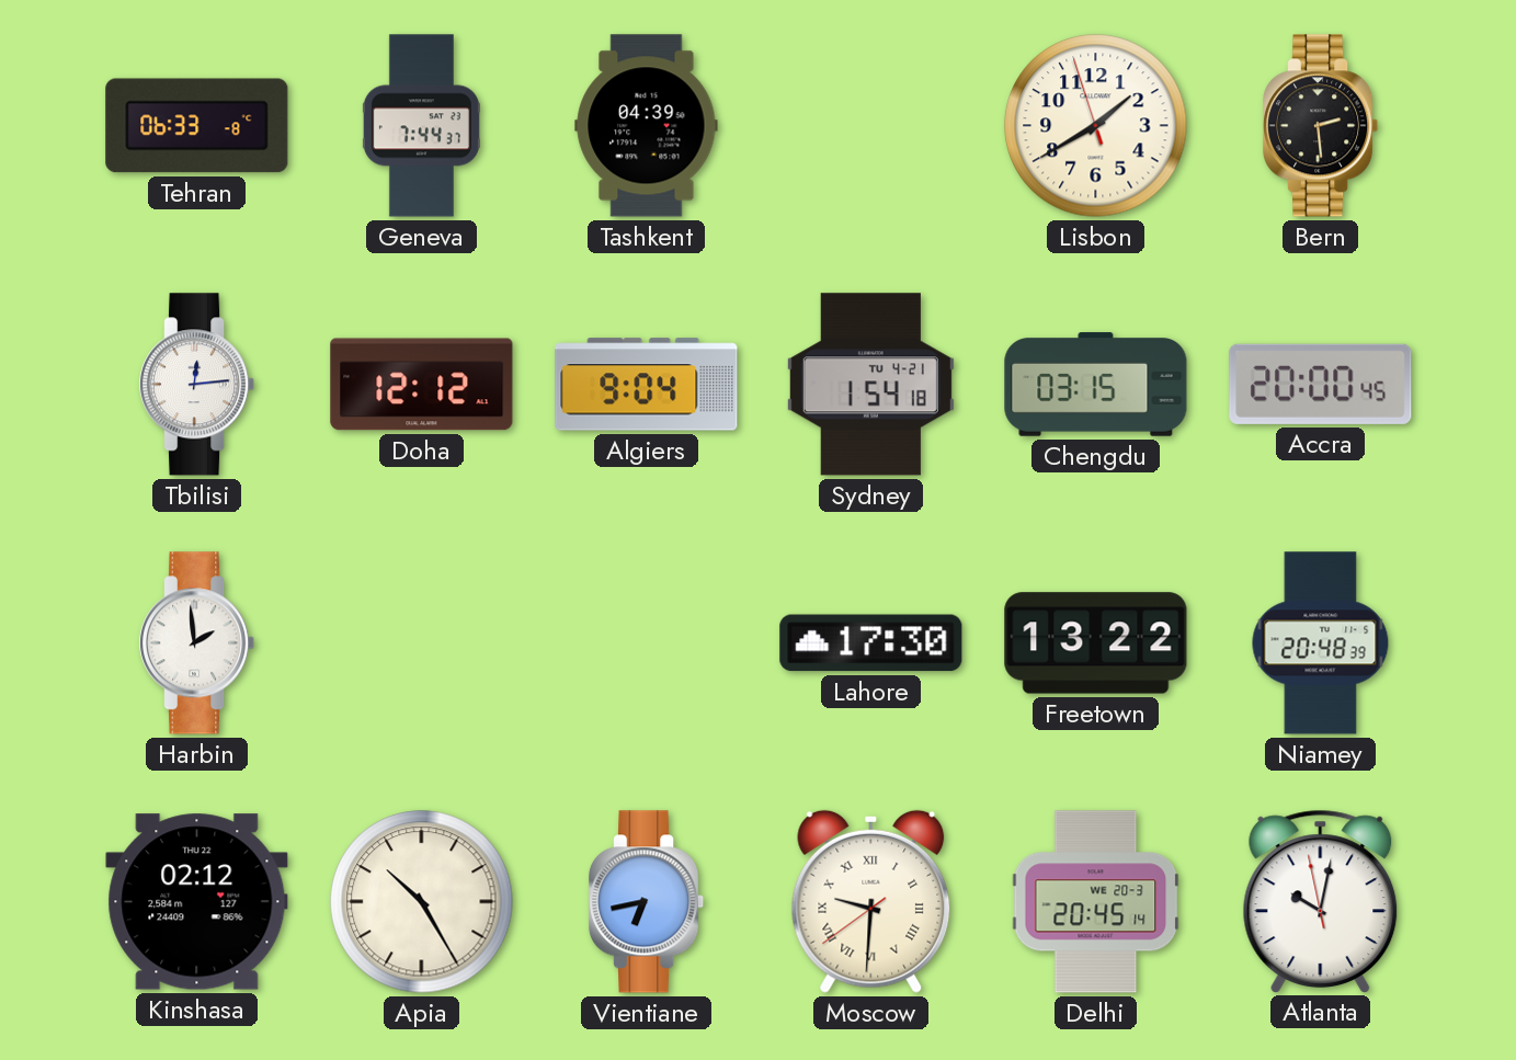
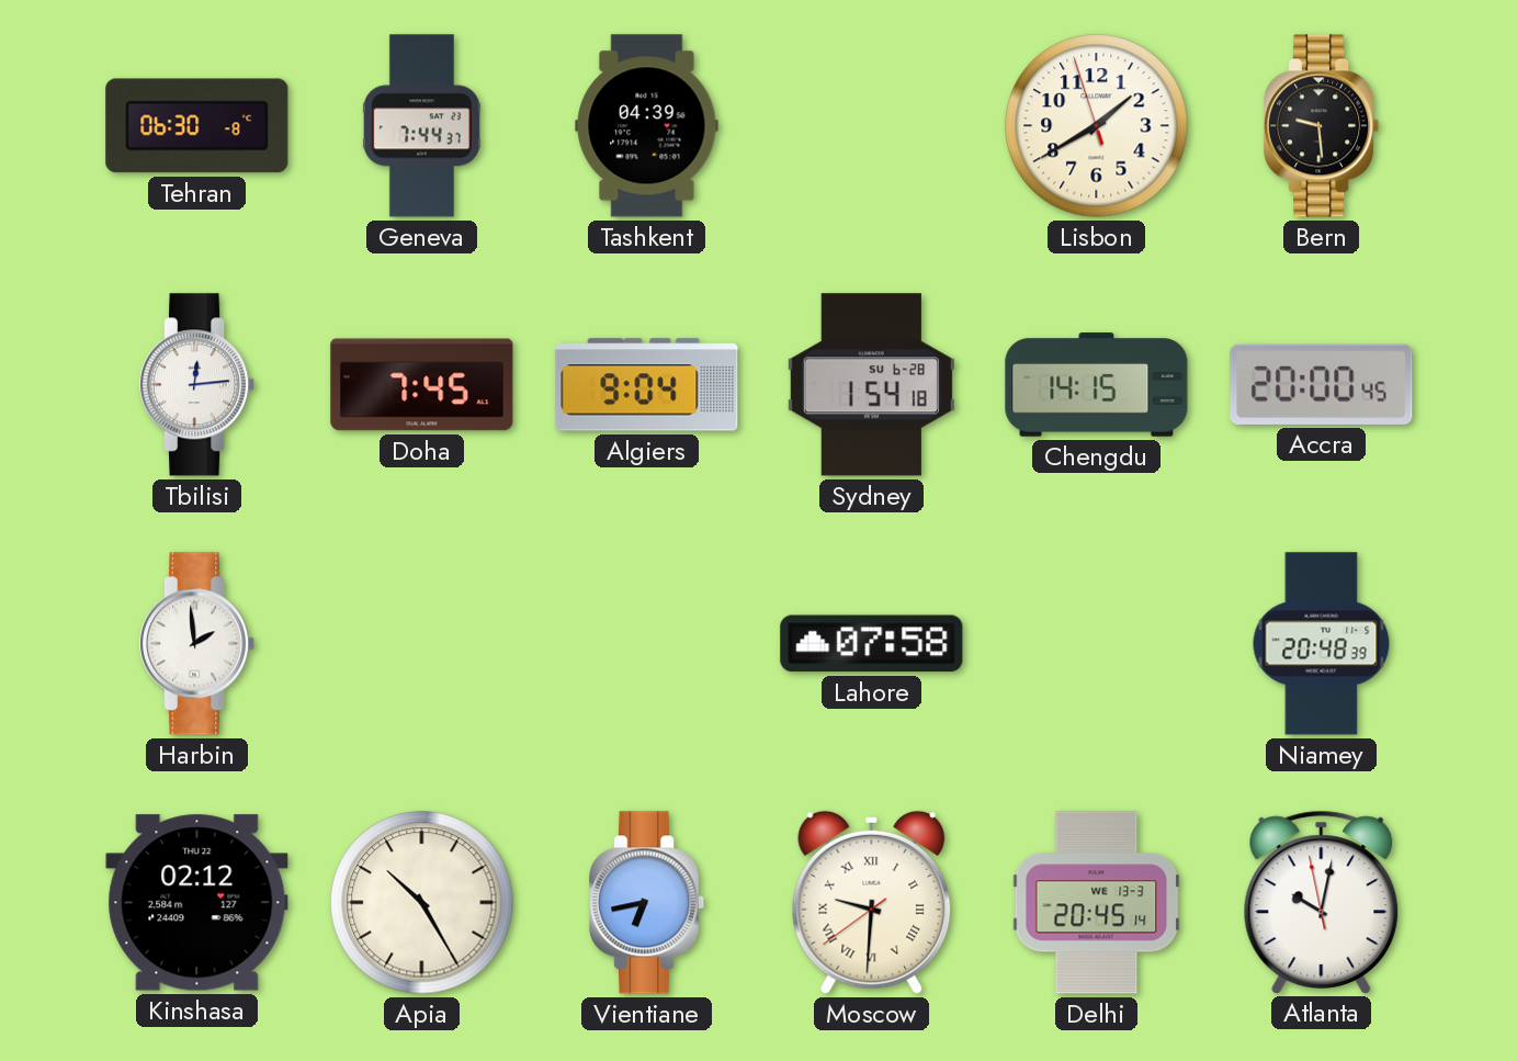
Tehran: 06:33 -> 06:30 (197, 126)
Bern: 2:29 -> 9:29 (1322, 126)
Doha: 12:12 -> 7:45 (422, 385)
Sydney date: TU 4-21 -> SU 6-28 (871, 385)
Chengdu: 03:15 -> 14:15 (1097, 385)
Lahore: 17:30 -> 07:58 (872, 644)
Freetown: 13:22 -> none (1096, 643)
Delhi date: WE 20-3 -> WE 13-3 (1097, 903)
